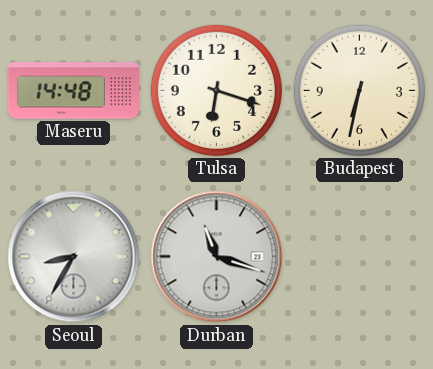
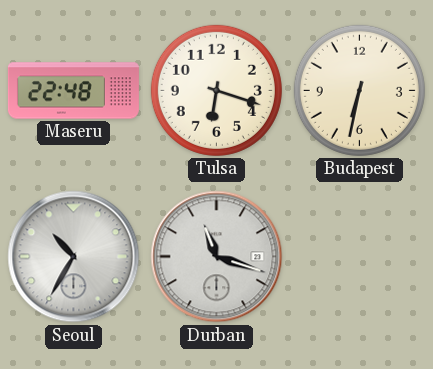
Maseru: 14:48 -> 22:48 (73, 91)
Seoul: 8:35 -> 10:35 (74, 257)
